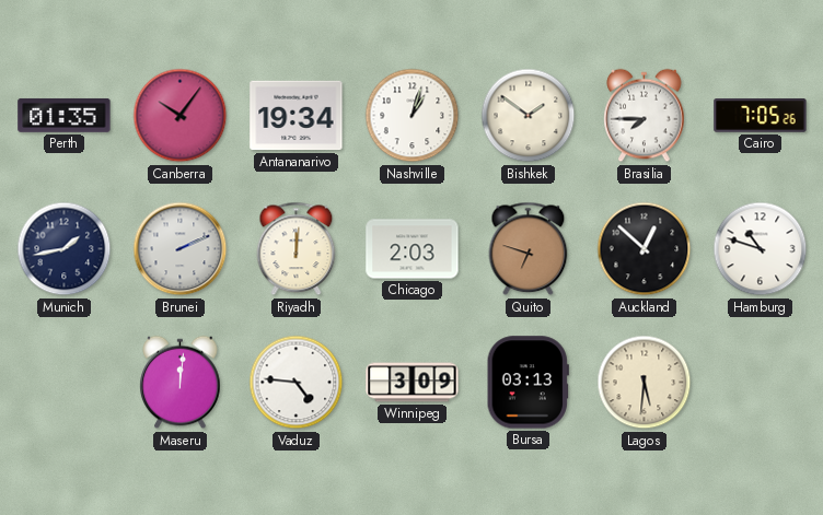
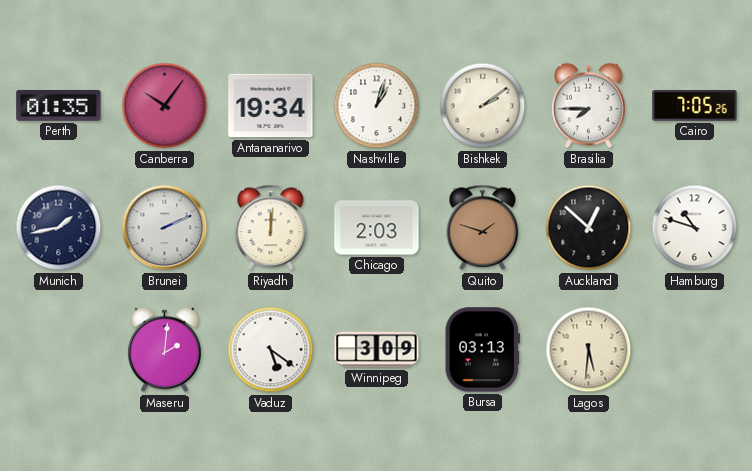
Bishkek: 1:51 -> 2:09 (483, 106)
Quito: 6:48 -> 1:48 (483, 228)
Maseru: 12:01 -> 2:01 (165, 350)
Vaduz: 4:46 -> 5:21 (271, 350)
